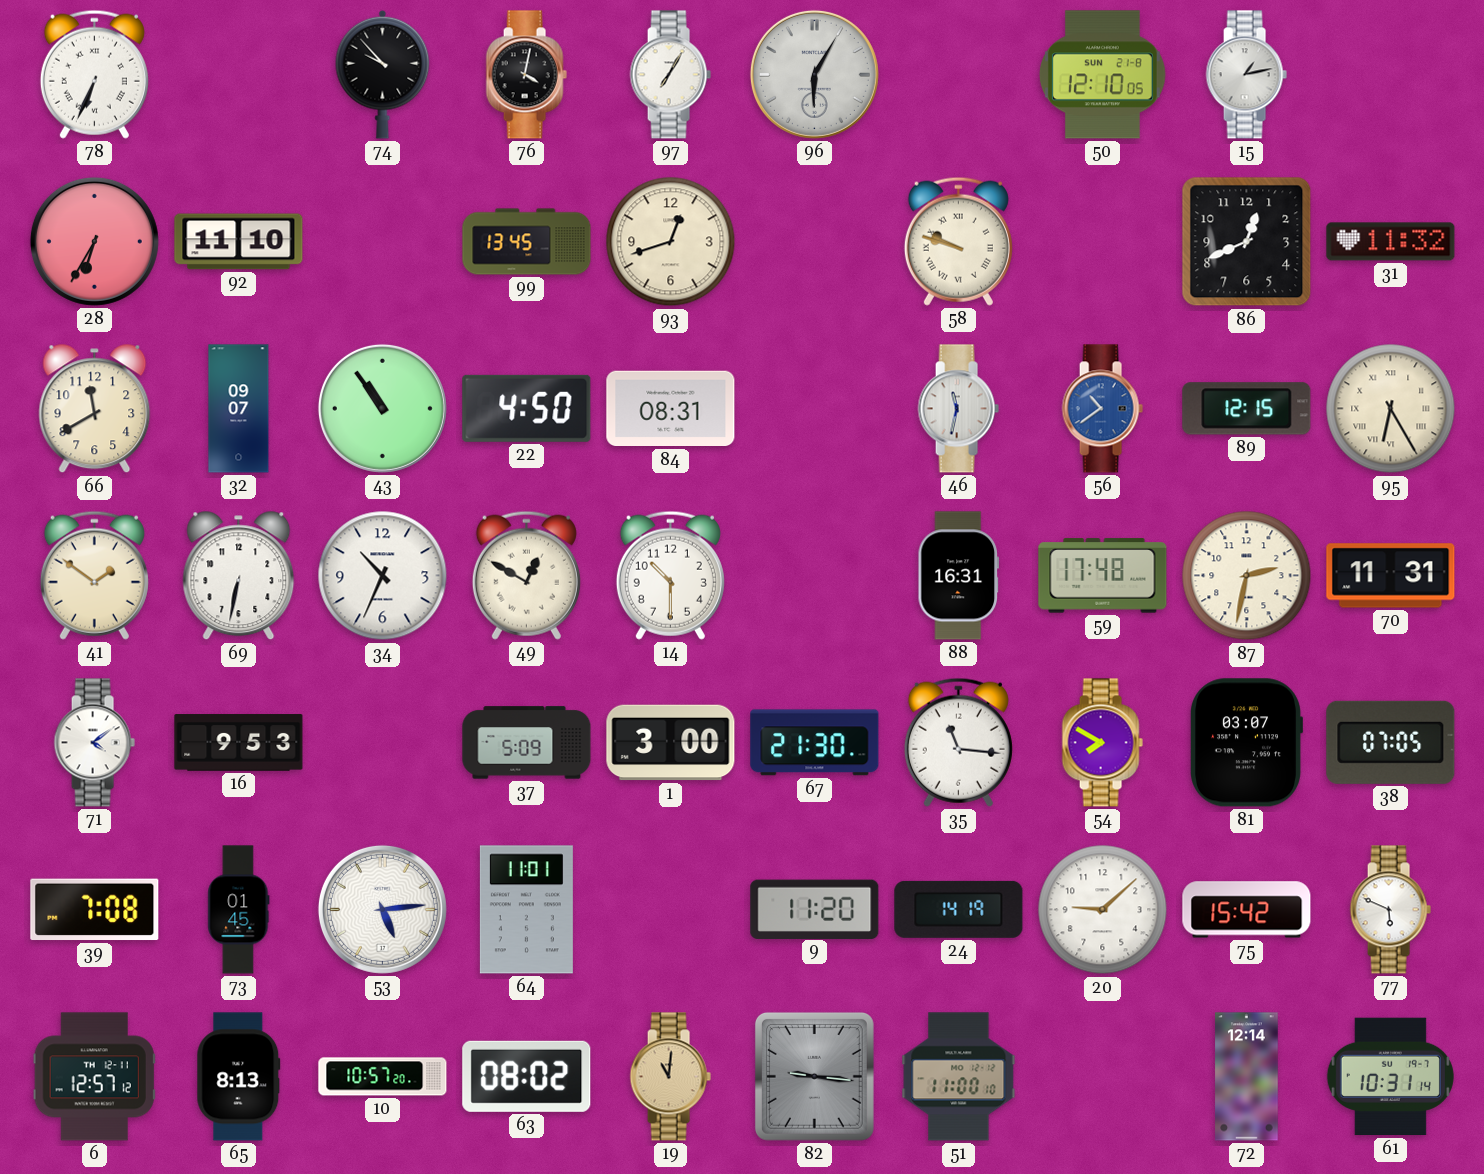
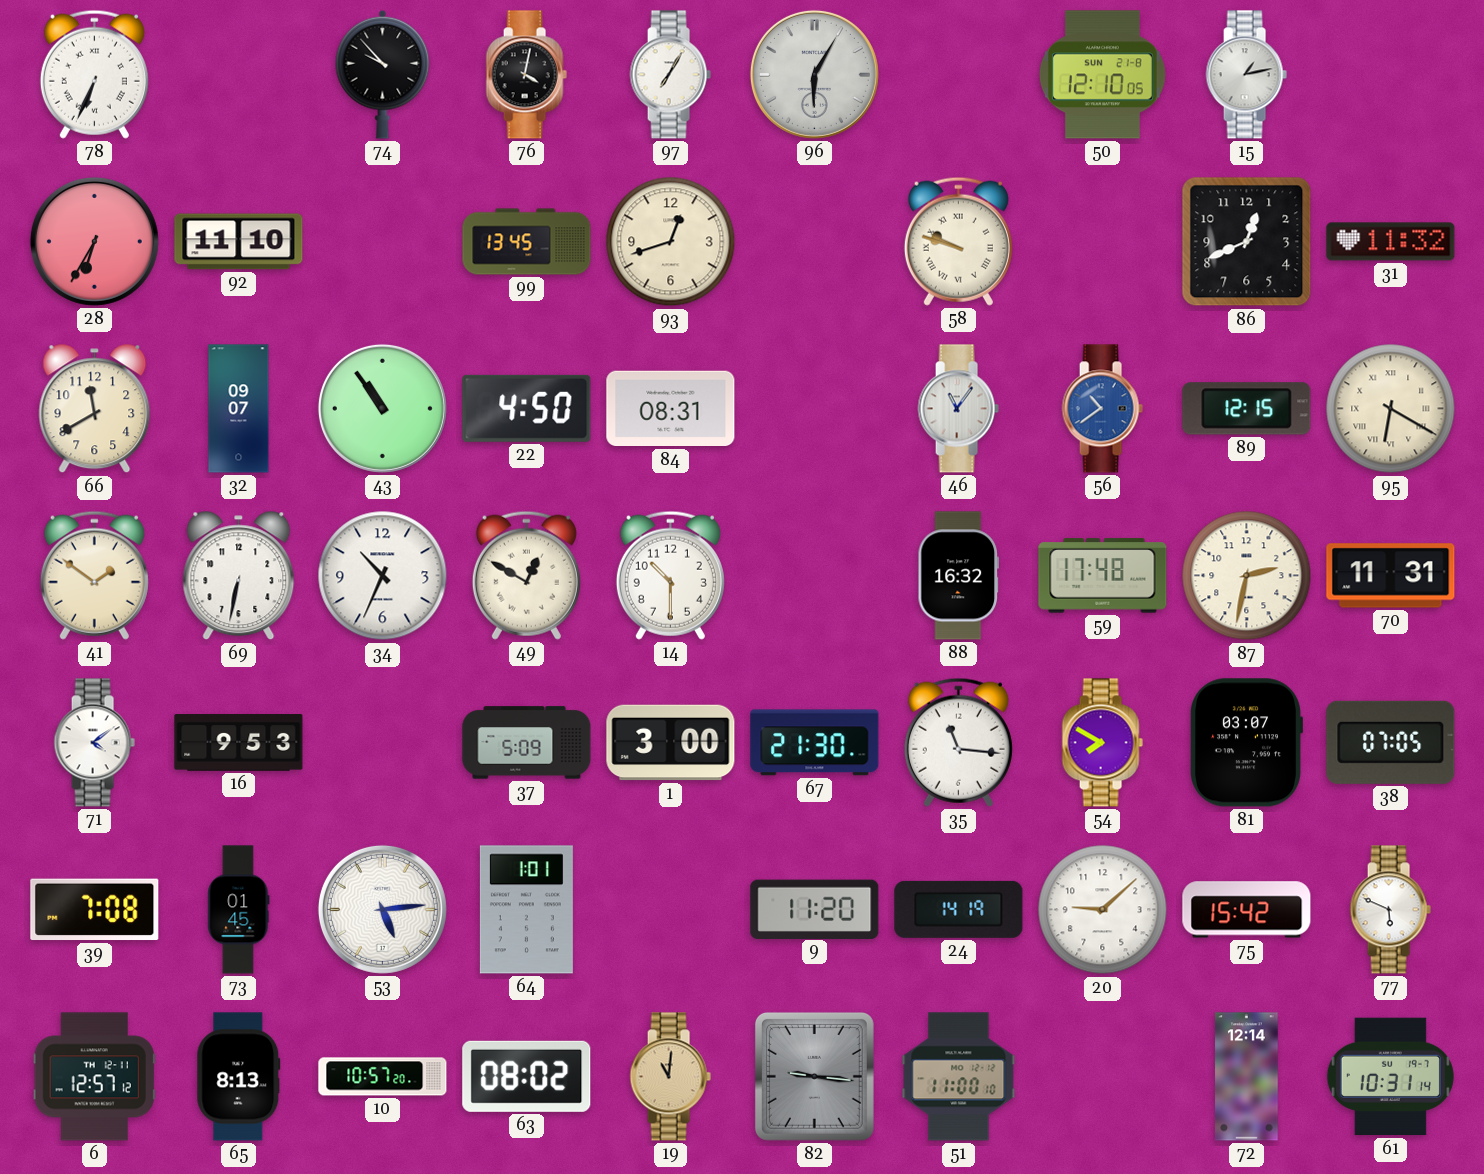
46: 11:32 -> 11:06 (958, 409)
95: 6:25 -> 6:20 (1391, 409)
88: 16:31 -> 16:32 (958, 576)
64: 11:01 -> 1:01 (526, 910)
